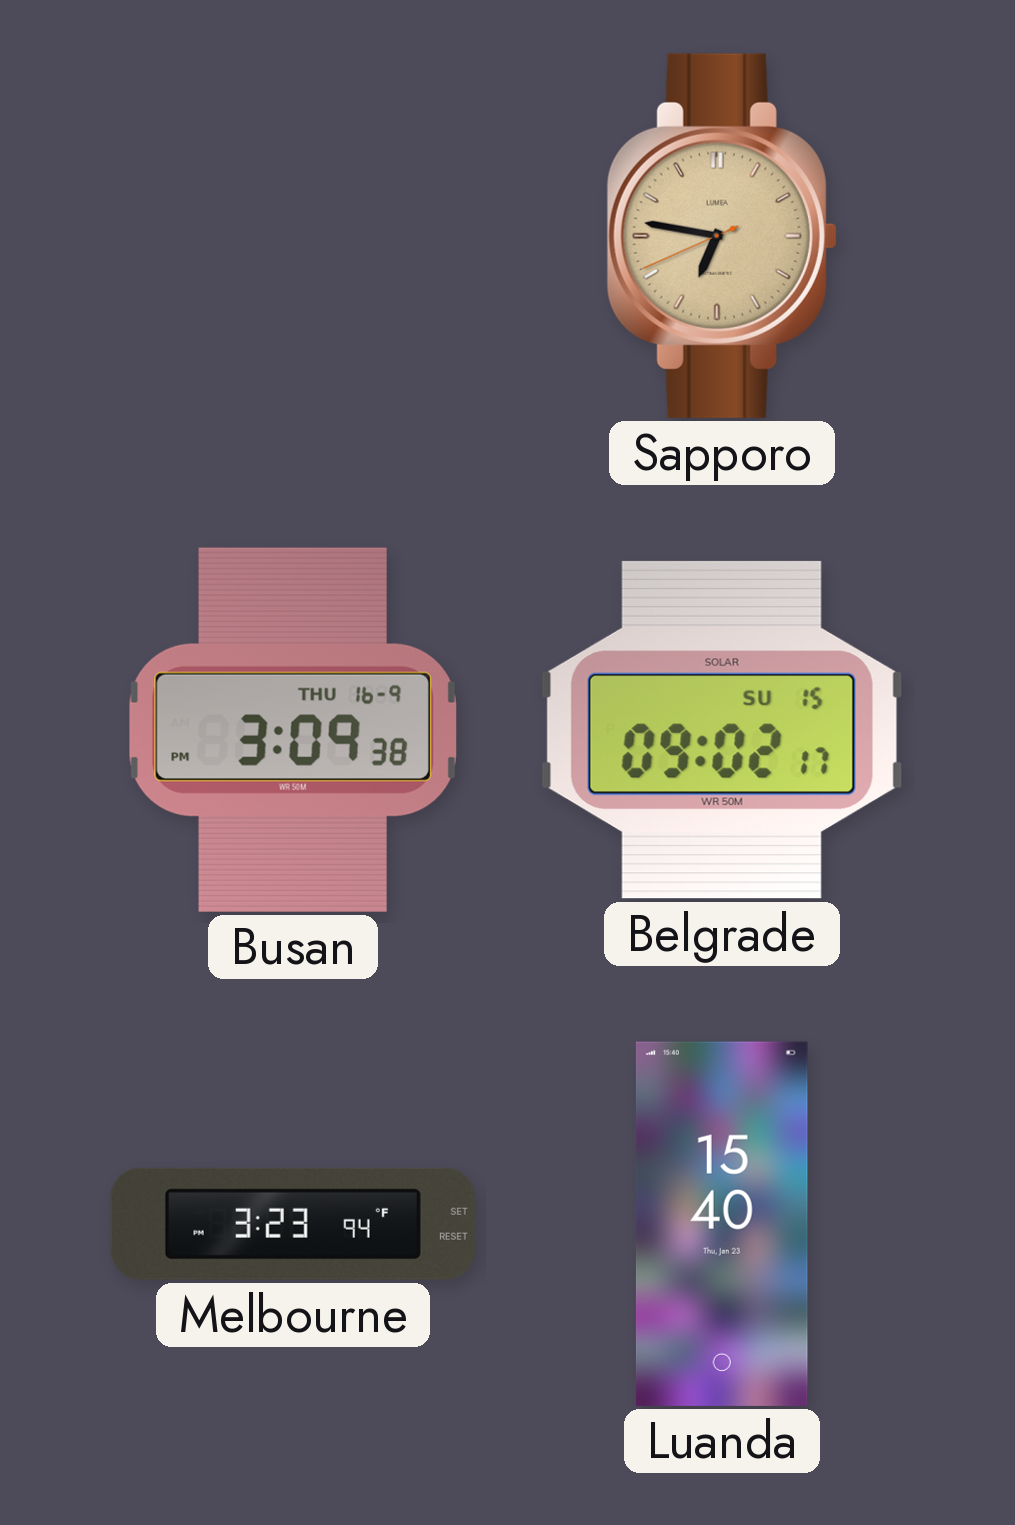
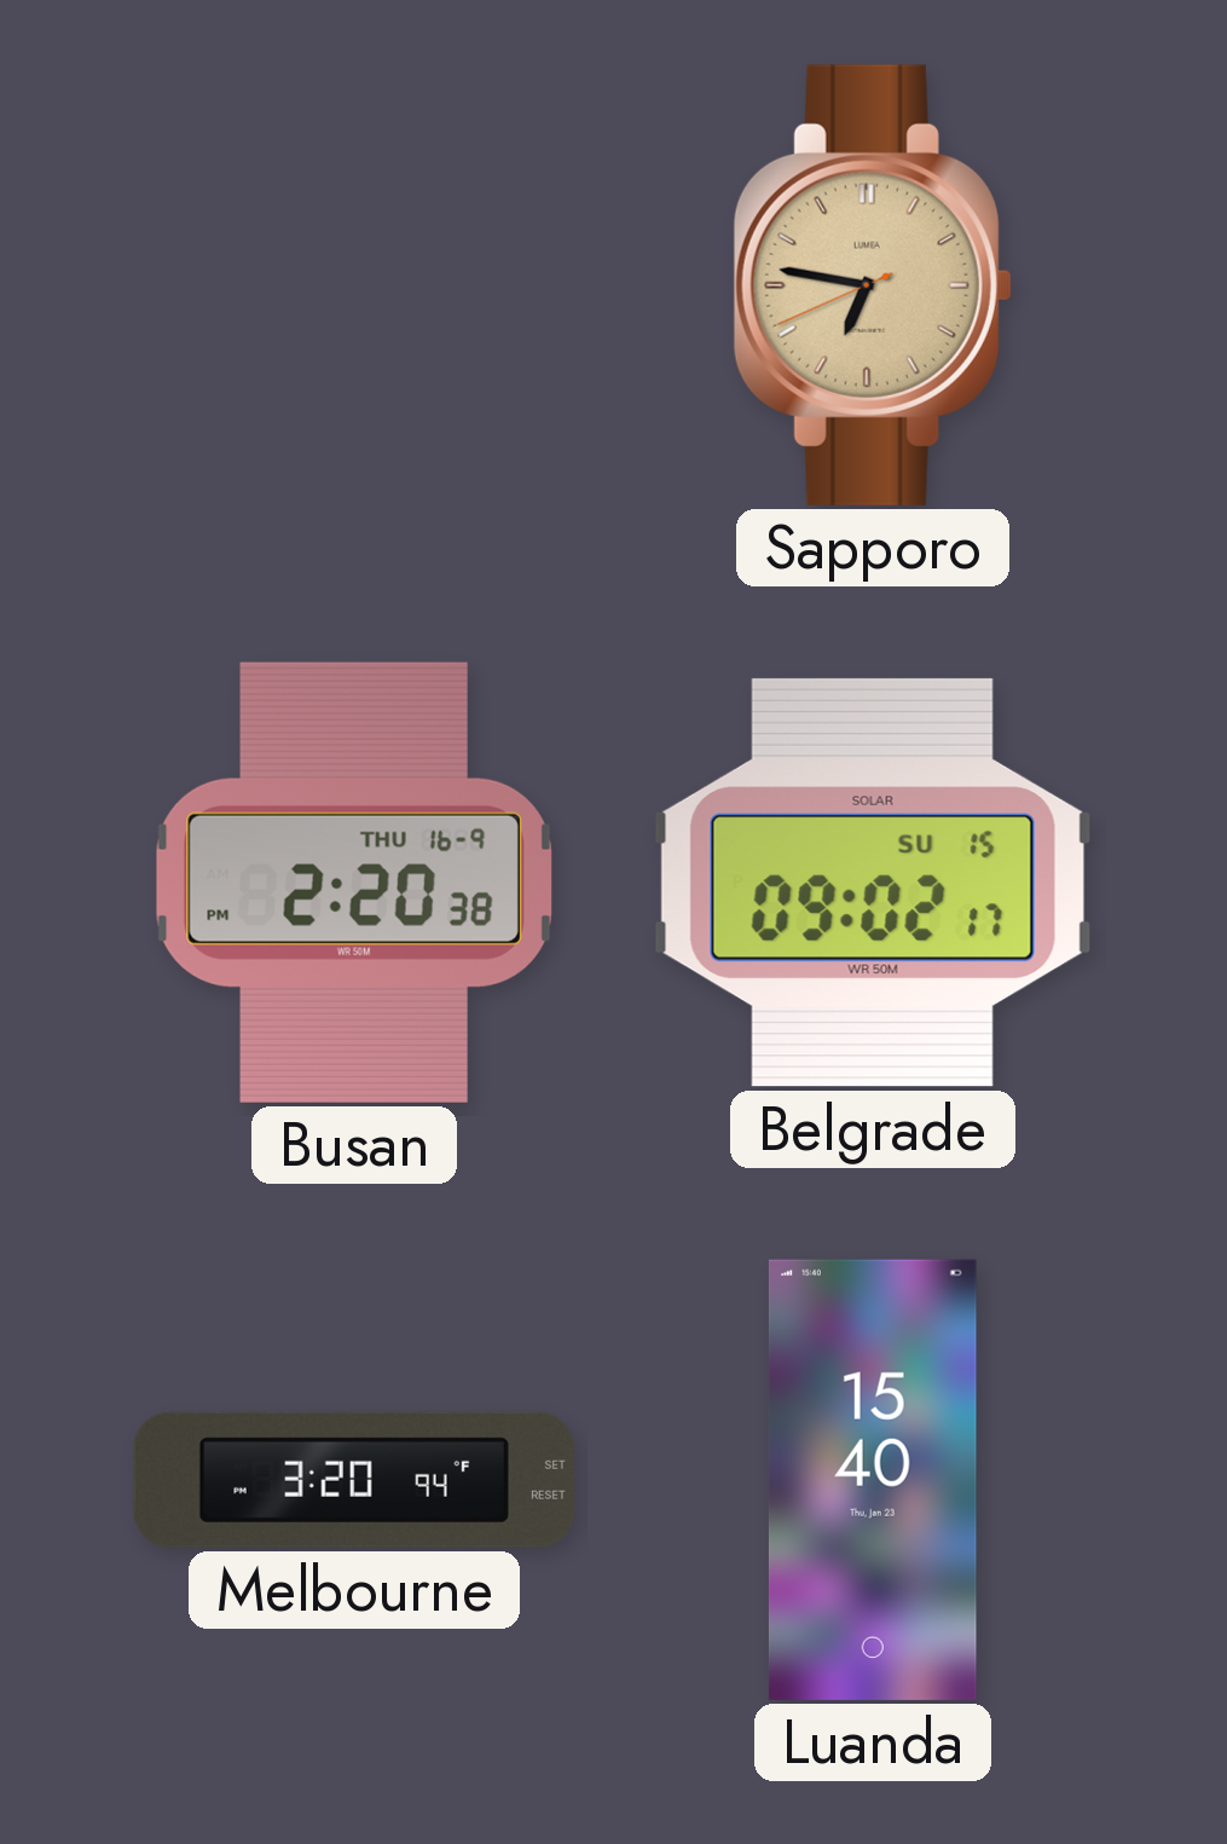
Busan: 3:09 -> 2:20 (354, 883)
Melbourne: 3:23 -> 3:20 (354, 1480)
